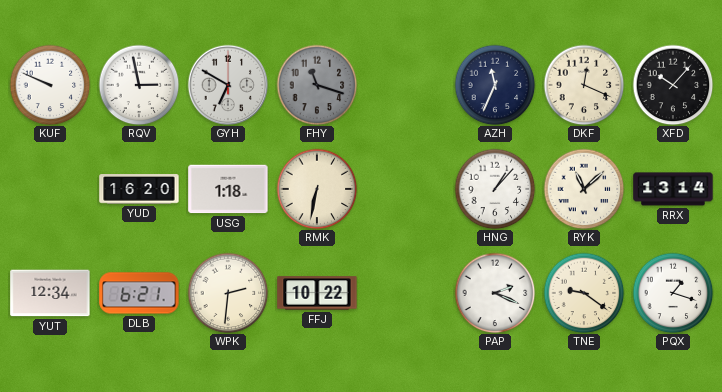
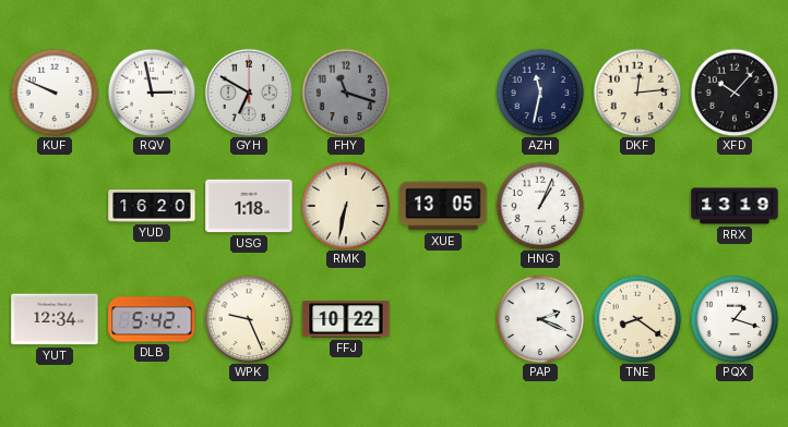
AZH: 11:34 -> 11:32 (540, 93)
DKF: 12:19 -> 12:14 (637, 93)
XUE: none -> 13:05 (443, 206)
HNG: 1:07 -> 1:04 (540, 206)
RYK: 11:08 -> none (584, 189)
RRX: 13:14 -> 13:19 (735, 206)
DLB: 6:21 -> 5:42 (152, 319)
WPK: 2:31 -> 9:26 (249, 319)
TNE: 9:21 -> 8:21 (637, 319)
